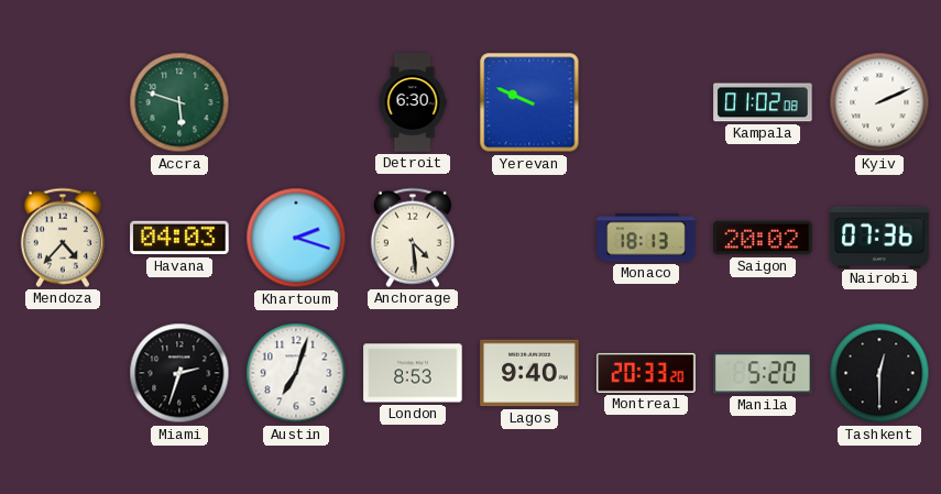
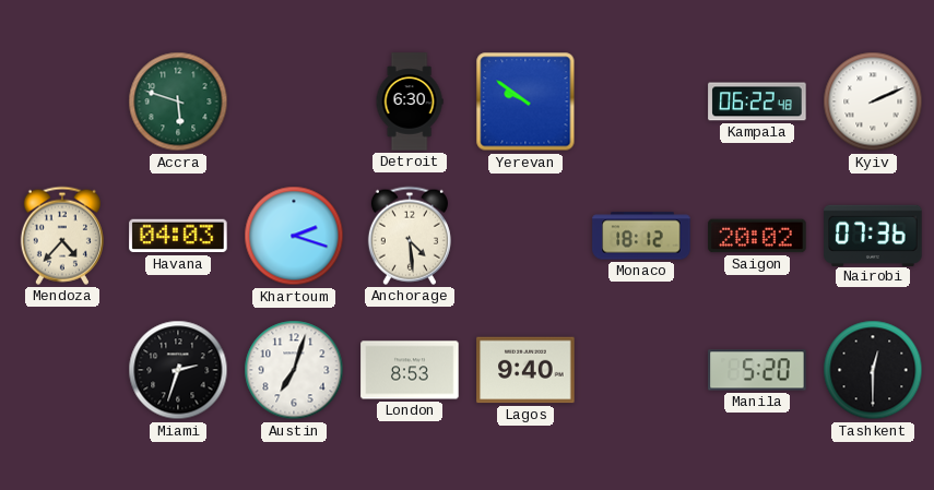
Yerevan: 9:49 -> 9:51 (525, 101)
Kampala: 01:02 -> 06:22 (757, 101)
Monaco: 18:13 -> 18:12 (641, 236)
Montreal: 20:33 -> none (646, 373)
